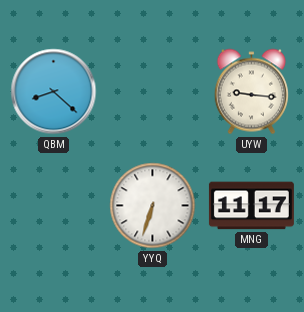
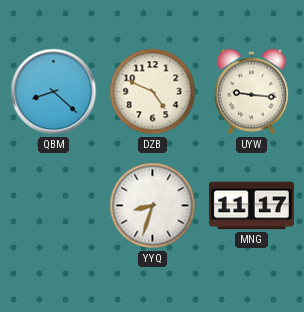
DZB: none -> 4:49 (153, 92)
YYQ: 6:33 -> 8:33 (153, 206)
